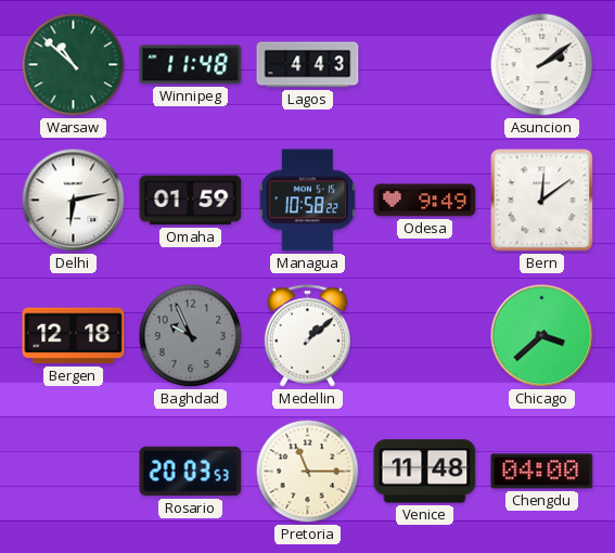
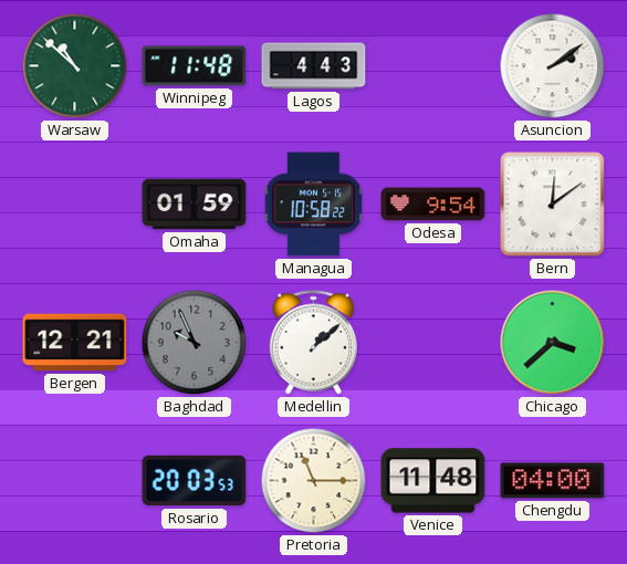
Delhi: 6:13 -> none (74, 201)
Odesa: 9:49 -> 9:54 (433, 205)
Bergen: 12:18 -> 12:21 (75, 343)
